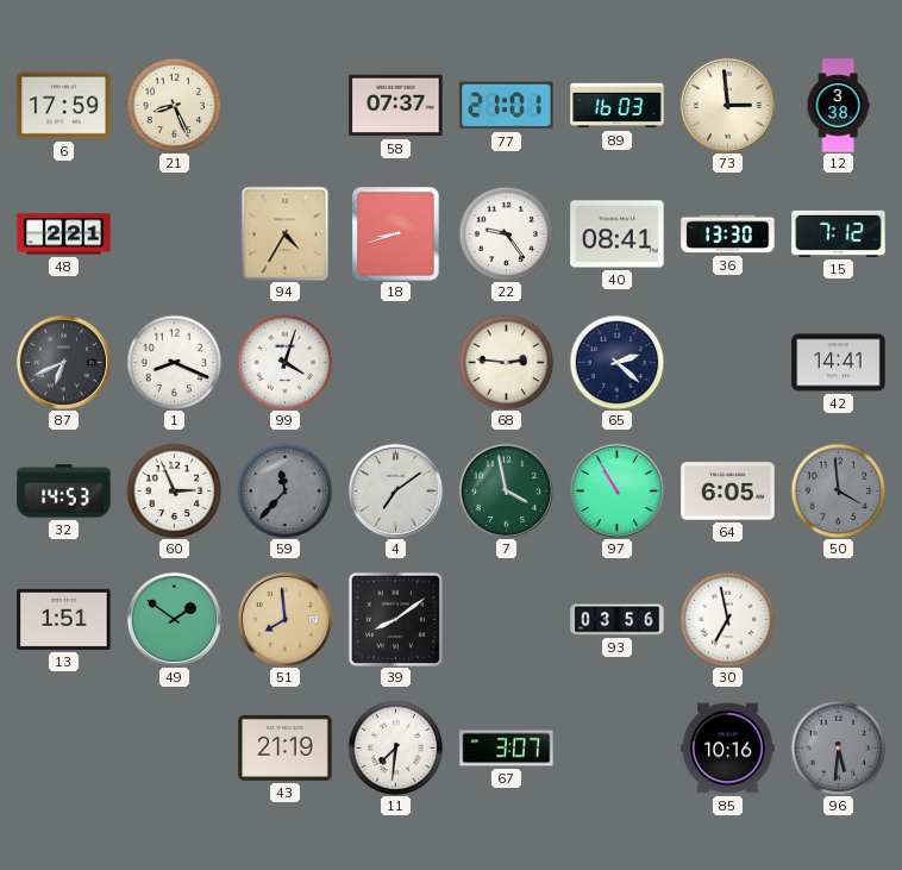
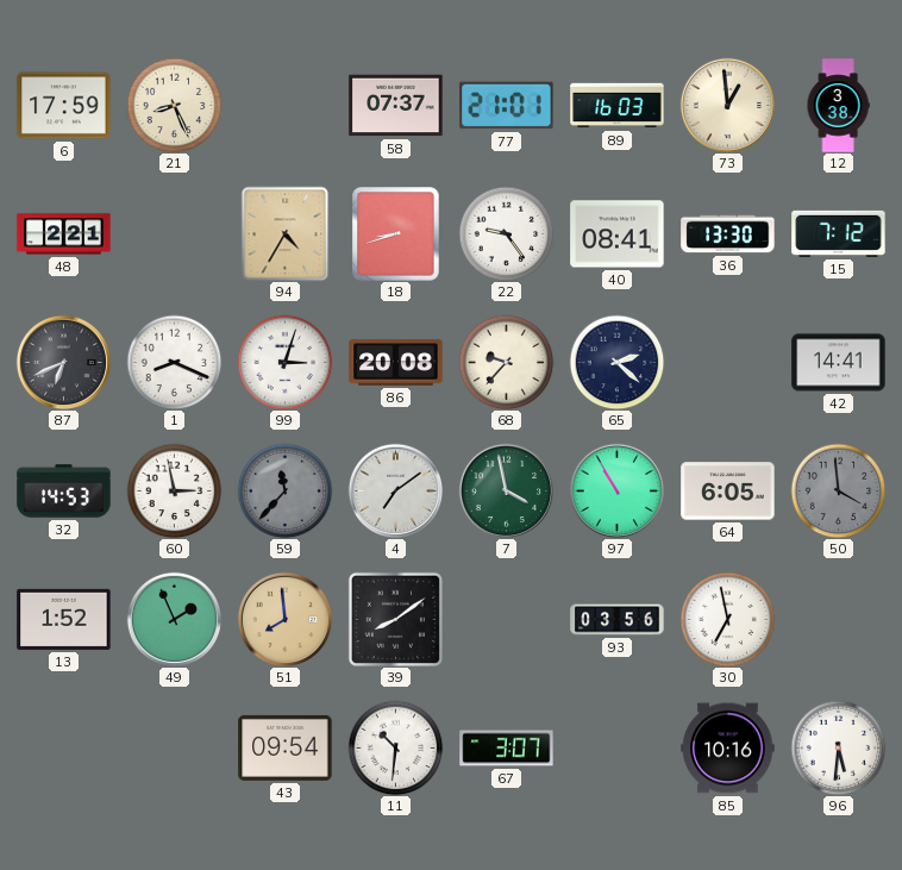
73: 2:59 -> 12:59 (727, 105)
99: 4:03 -> 3:03 (284, 362)
86: none -> 20:08 (396, 363)
68: 2:46 -> 9:37 (506, 362)
60: 2:56 -> 2:58 (174, 490)
13: 1:51 -> 1:52 (64, 619)
49: 1:51 -> 1:56 (174, 619)
43: 21:19 -> 09:54 (286, 747)
11: 7:31 -> 10:31 (395, 747)
96 dial: grey -> white (838, 747)
